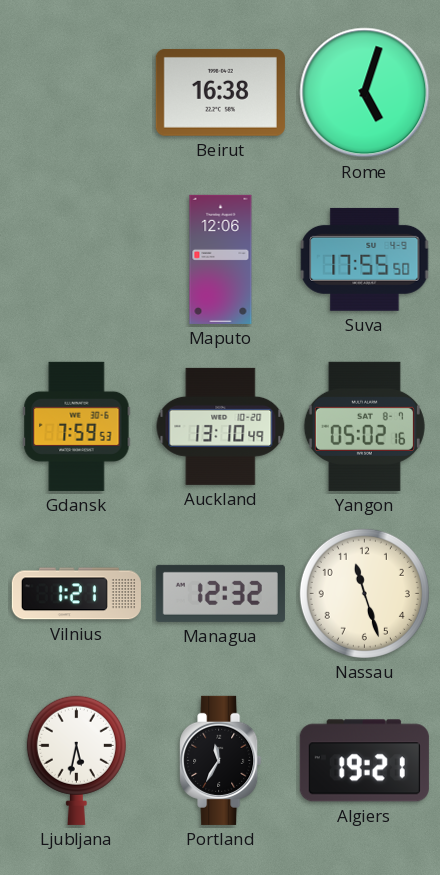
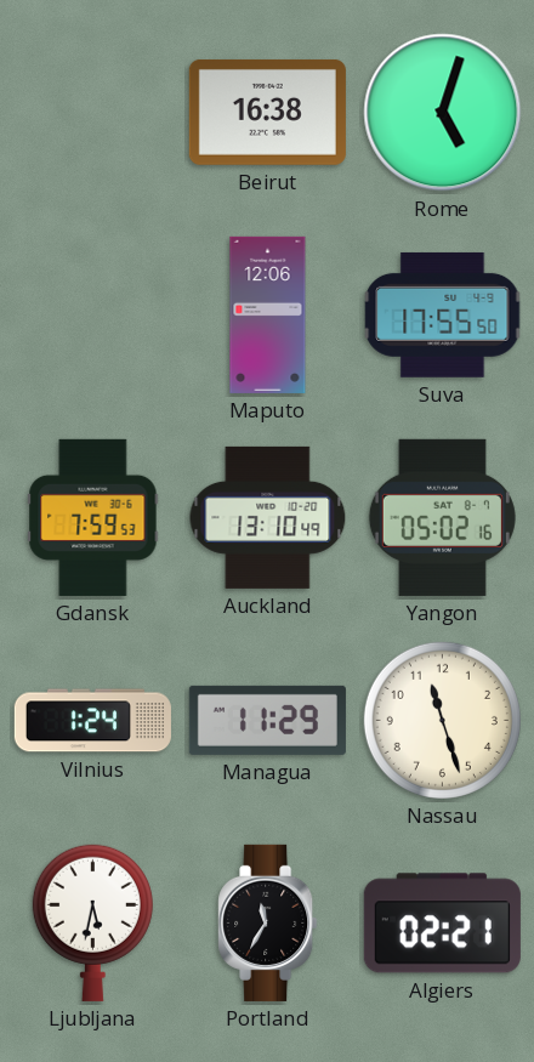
Vilnius: 1:21 -> 1:24 (92, 721)
Managua: 12:32 -> 11:29 (267, 720)
Algiers: 19:21 -> 02:21 (442, 924)
